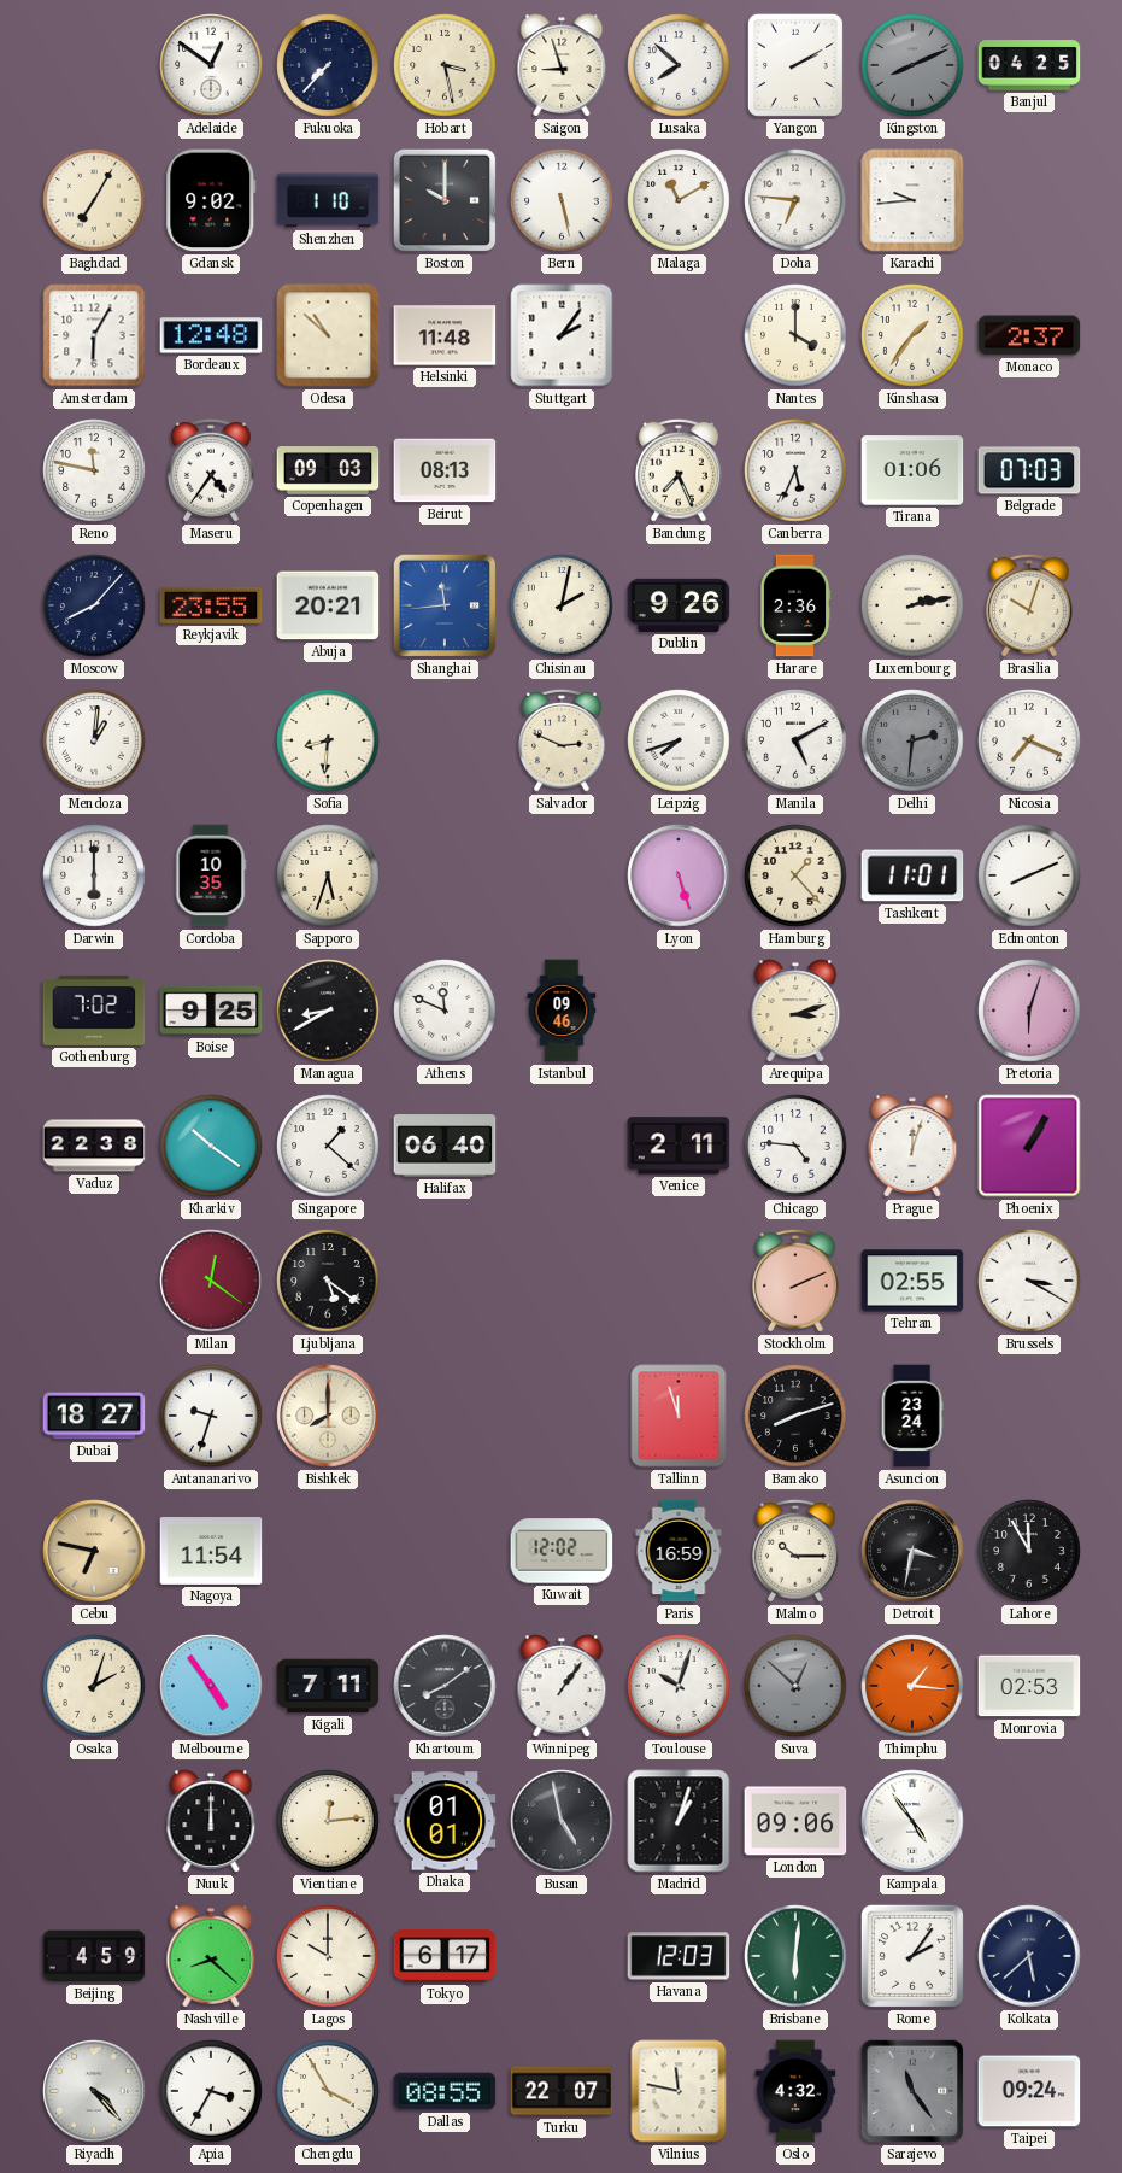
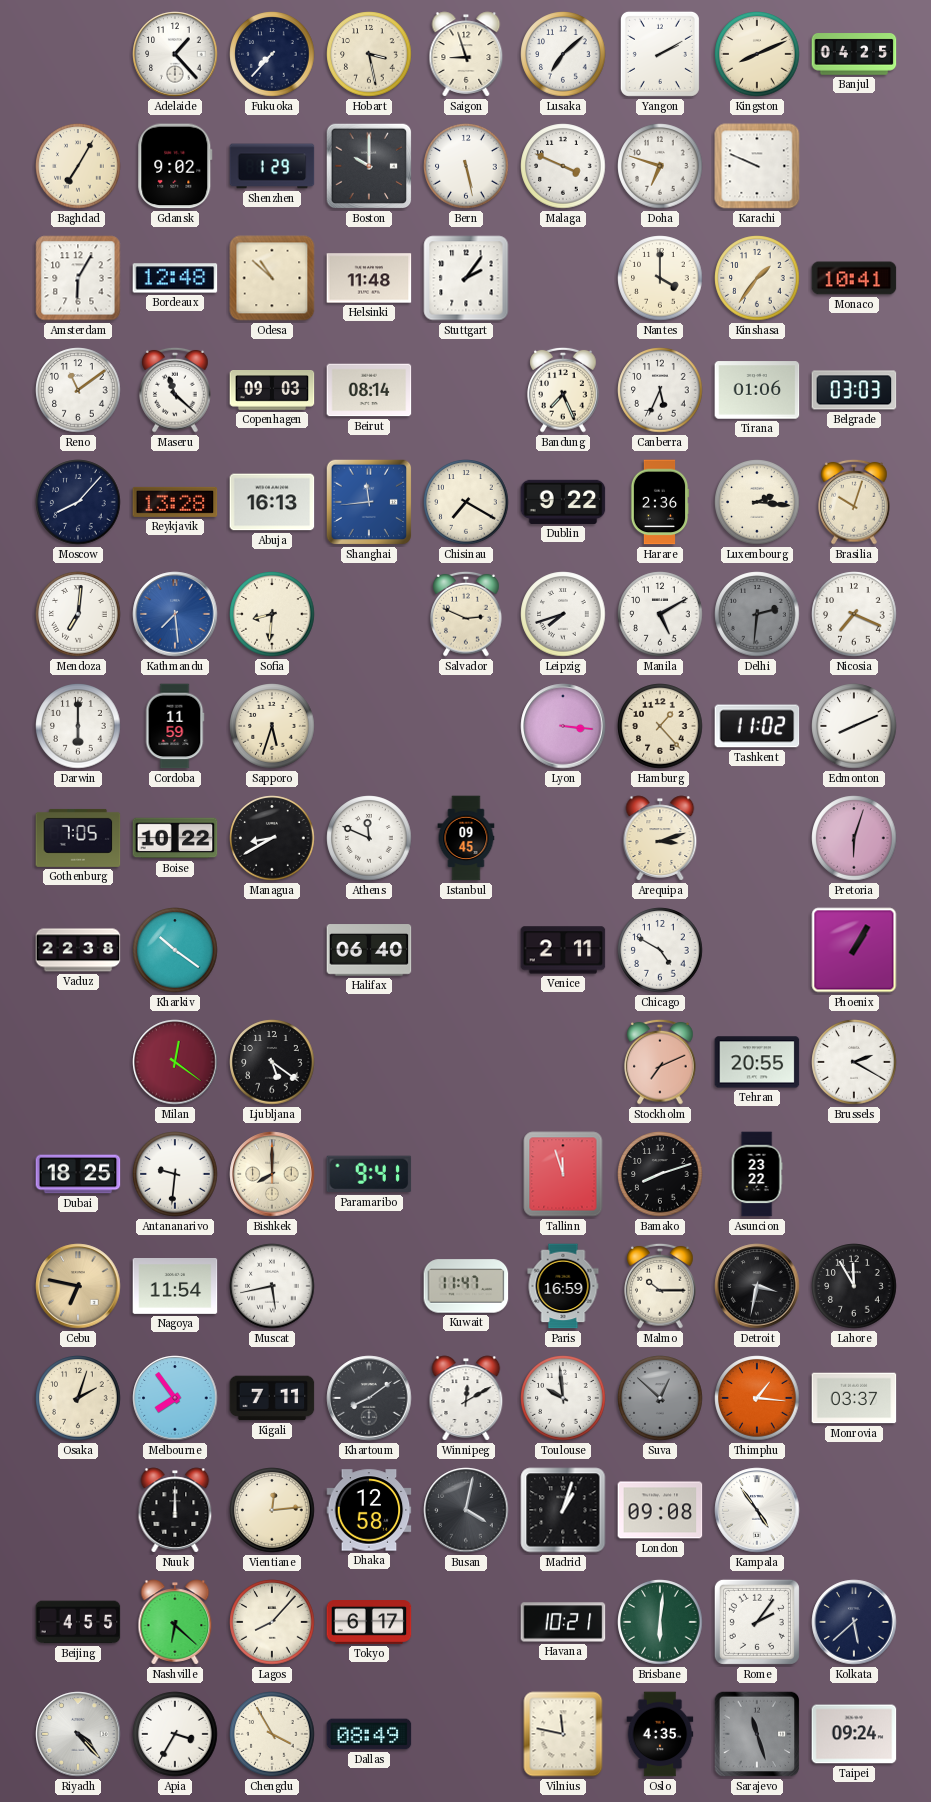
Adelaide: 12:51 -> 1:23 (175, 54)
Lusaka: 7:52 -> 7:08 (563, 54)
Kingston dial: grey -> cream (757, 54)
Shenzhen: 1:10 -> 1:29 (272, 166)
Malaga: 11:10 -> 3:49 (563, 166)
Doha: 6:46 -> 6:48 (660, 166)
Karachi: 9:44 -> 9:49 (757, 166)
Monaco: 2:37 -> 10:41 (854, 278)
Reno: 11:47 -> 11:09 (78, 390)
Maseru: 4:36 -> 11:22 (175, 390)
Beirut: 08:13 -> 08:14 (369, 390)
Belgrade: 07:03 -> 03:03 (854, 390)
Reykjavik: 23:55 -> 13:28 (175, 502)
Abuja: 20:21 -> 16:13 (272, 502)
Chisinau: 2:02 -> 7:20 (466, 502)
Dublin: 9:26 -> 9:22 (563, 502)
Luxembourg: 2:13 -> 2:16 (757, 502)
Mendoza: 1:01 -> 7:01 (78, 614)
Kathmandu: none -> 7:29 (175, 614)
Cordoba: 10:35 -> 11:59 (175, 726)
Lyon: 5:27 -> 3:16 (563, 726)
Tashkent: 11:01 -> 11:02 (757, 726)
Gothenburg: 7:02 -> 7:05 (78, 838)
Boise: 9:25 -> 10:22 (175, 838)
Istanbul: 09:46 -> 09:45 (466, 838)
Singapore: 1:22 -> none (328, 1146)
Chicago: 4:46 -> 4:50 (660, 950)
Prague: 12:03 -> none (912, 1146)
Stockholm: 2:11 -> 7:11 (660, 1062)
Tehran: 02:55 -> 20:55 (757, 1062)
Brussels: 3:20 -> 2:20 (854, 1062)
Dubai: 18:27 -> 18:25 (78, 1174)
Antananarivo: 9:33 -> 9:31 (175, 1174)
Paramaribo: none -> 9:41 (369, 1174)
Asuncion: 23:24 -> 23:22 (757, 1174)
Muscat: none -> 5:43 (272, 1286)
Kuwait: 12:02 -> 11:47 (466, 1286)
Melbourne: 4:54 -> 7:54 (175, 1398)
Winnipeg: 1:06 -> 12:10 (466, 1398)
Toulouse: 10:03 -> 9:59 (563, 1398)
Monrovia: 02:53 -> 03:37 (854, 1398)
Dhaka: 01:01 -> 12:58 (369, 1510)
Busan: 4:58 -> 4:02 (466, 1510)
London: 09:06 -> 09:08 (660, 1510)
Beijing: 4:59 -> 4:55 (78, 1622)
Nashville: 8:22 -> 6:22 (175, 1622)
Lagos: 10:00 -> 8:07 (272, 1622)
Havana: 12:03 -> 10:21 (563, 1622)
Dallas: 08:55 -> 08:49 (369, 1734)
Turku: 22:07 -> none (562, 2091)
Oslo: 4:32 -> 4:35 (660, 1734)
Sarajevo: 11:24 -> 11:27 (757, 1734)
